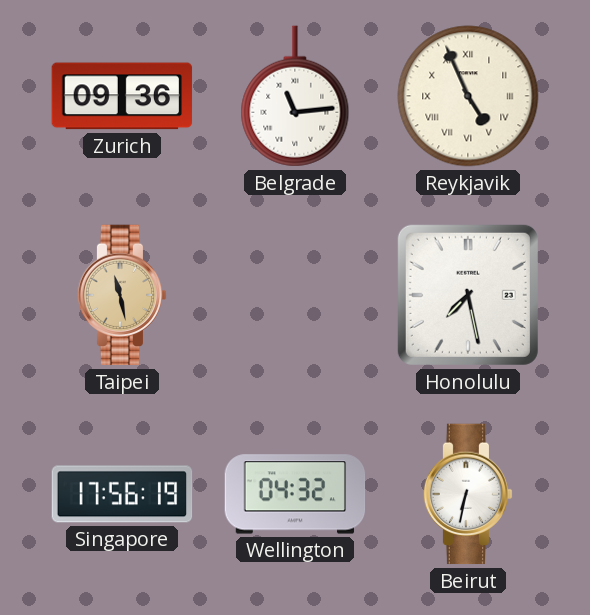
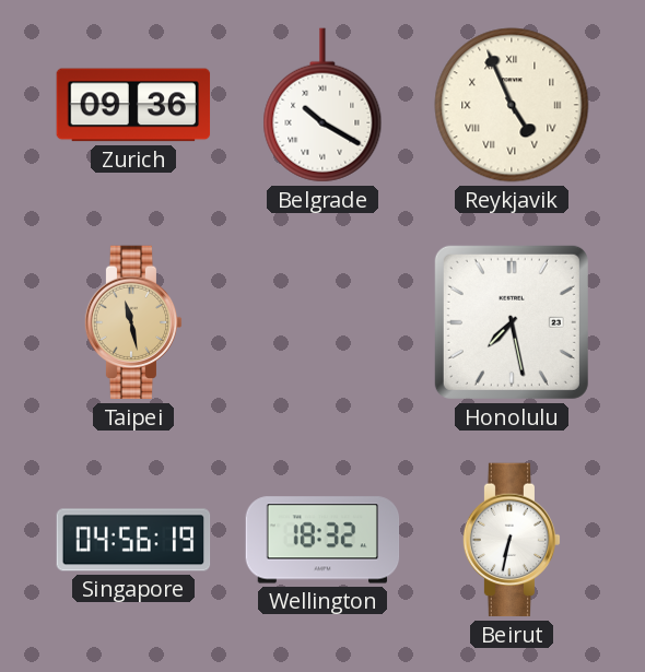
Belgrade: 11:14 -> 10:20 (322, 105)
Singapore: 17:56 -> 04:56 (133, 540)
Wellington: 04:32 -> 18:32 (322, 540)
